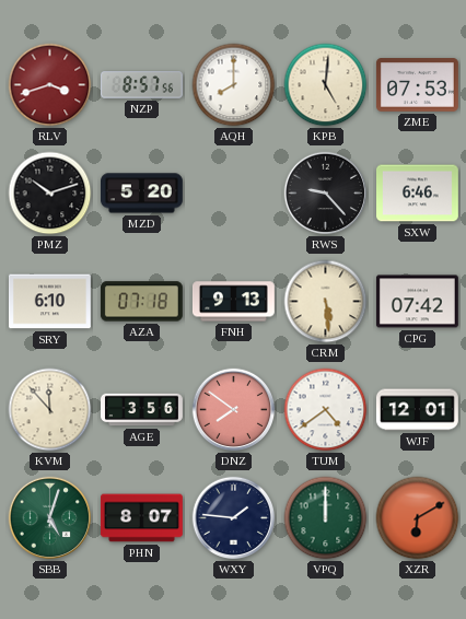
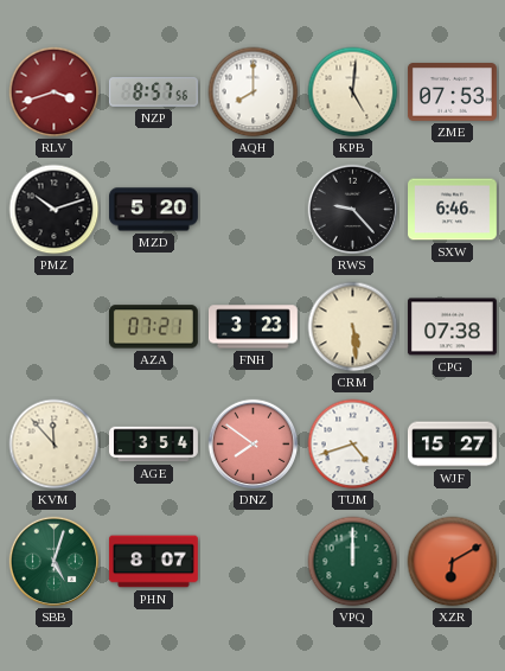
SRY: 6:10 -> none (50, 302)
AZA: 07:18 -> 07:21 (153, 327)
FNH: 9:13 -> 3:23 (252, 327)
CPG: 07:42 -> 07:38 (453, 327)
AGE: 3:56 -> 3:54 (154, 445)
TUM: 4:39 -> 4:42 (353, 445)
WJF: 12:01 -> 15:27 (452, 445)
WXY: 1:46 -> none (234, 518)
